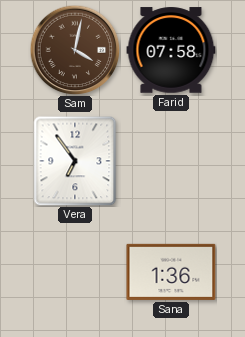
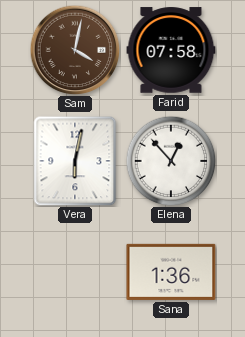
Vera: 6:54 -> 6:02 (75, 161)
Elena: none -> 12:53 (171, 161)
